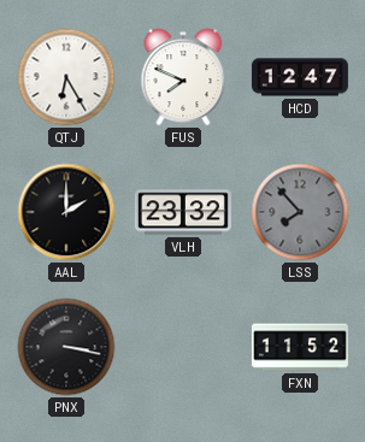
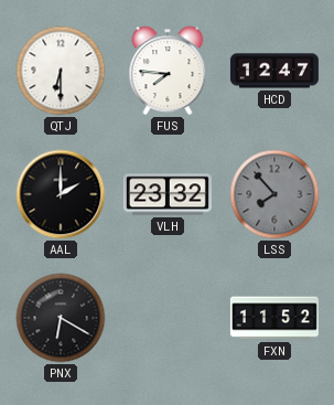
QTJ: 6:25 -> 6:30 (61, 71)
FUS: 7:49 -> 7:46 (168, 71)
PNX: 3:17 -> 6:20 (61, 318)
